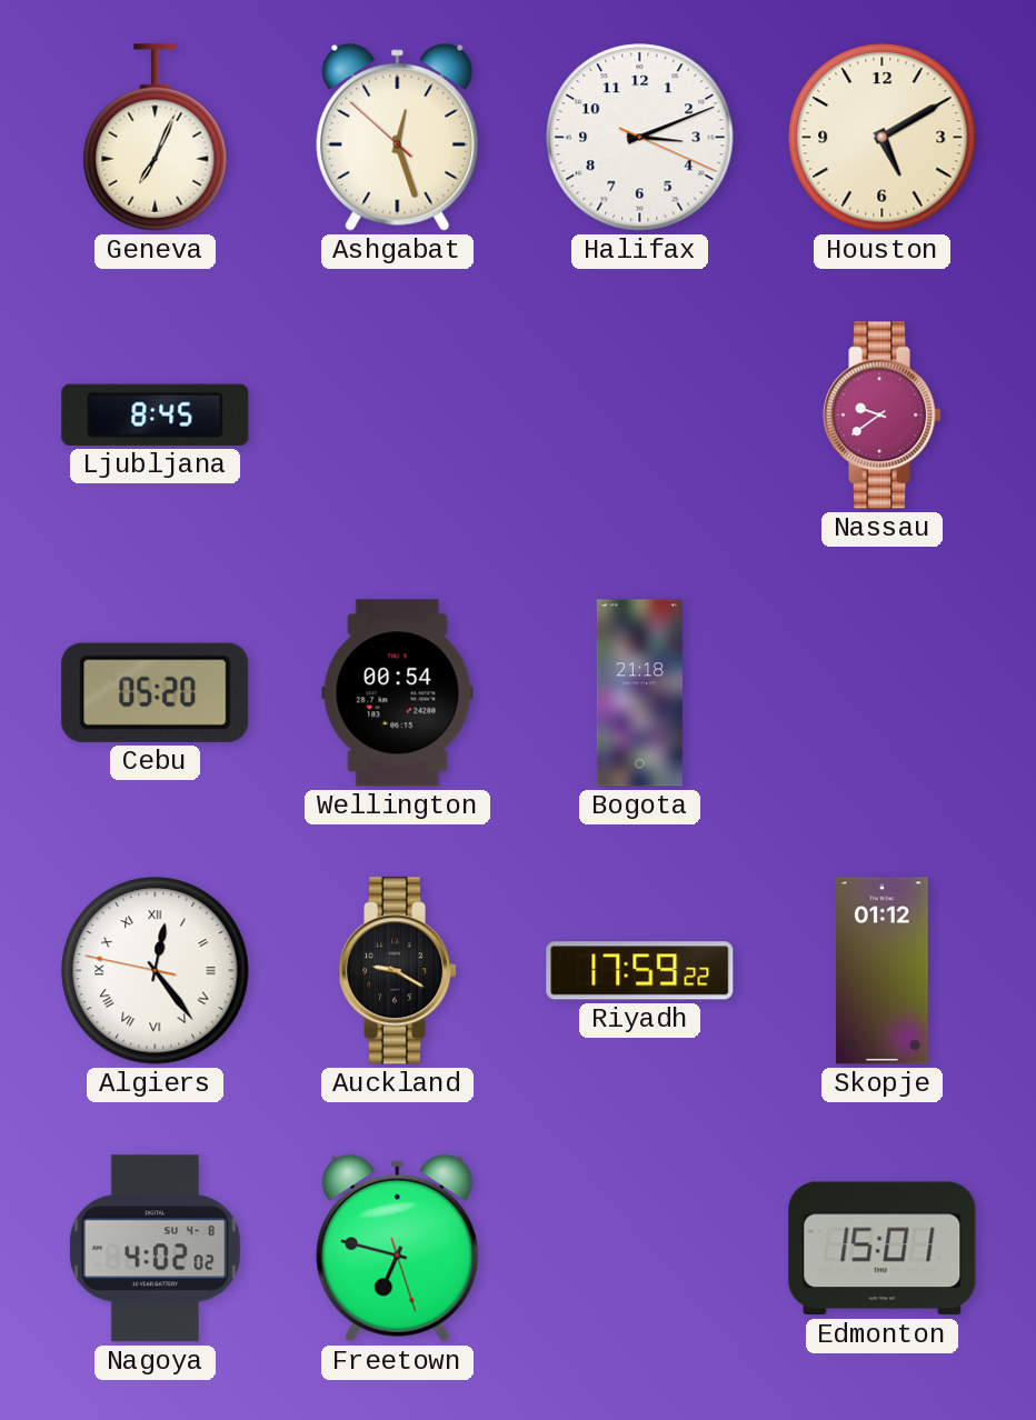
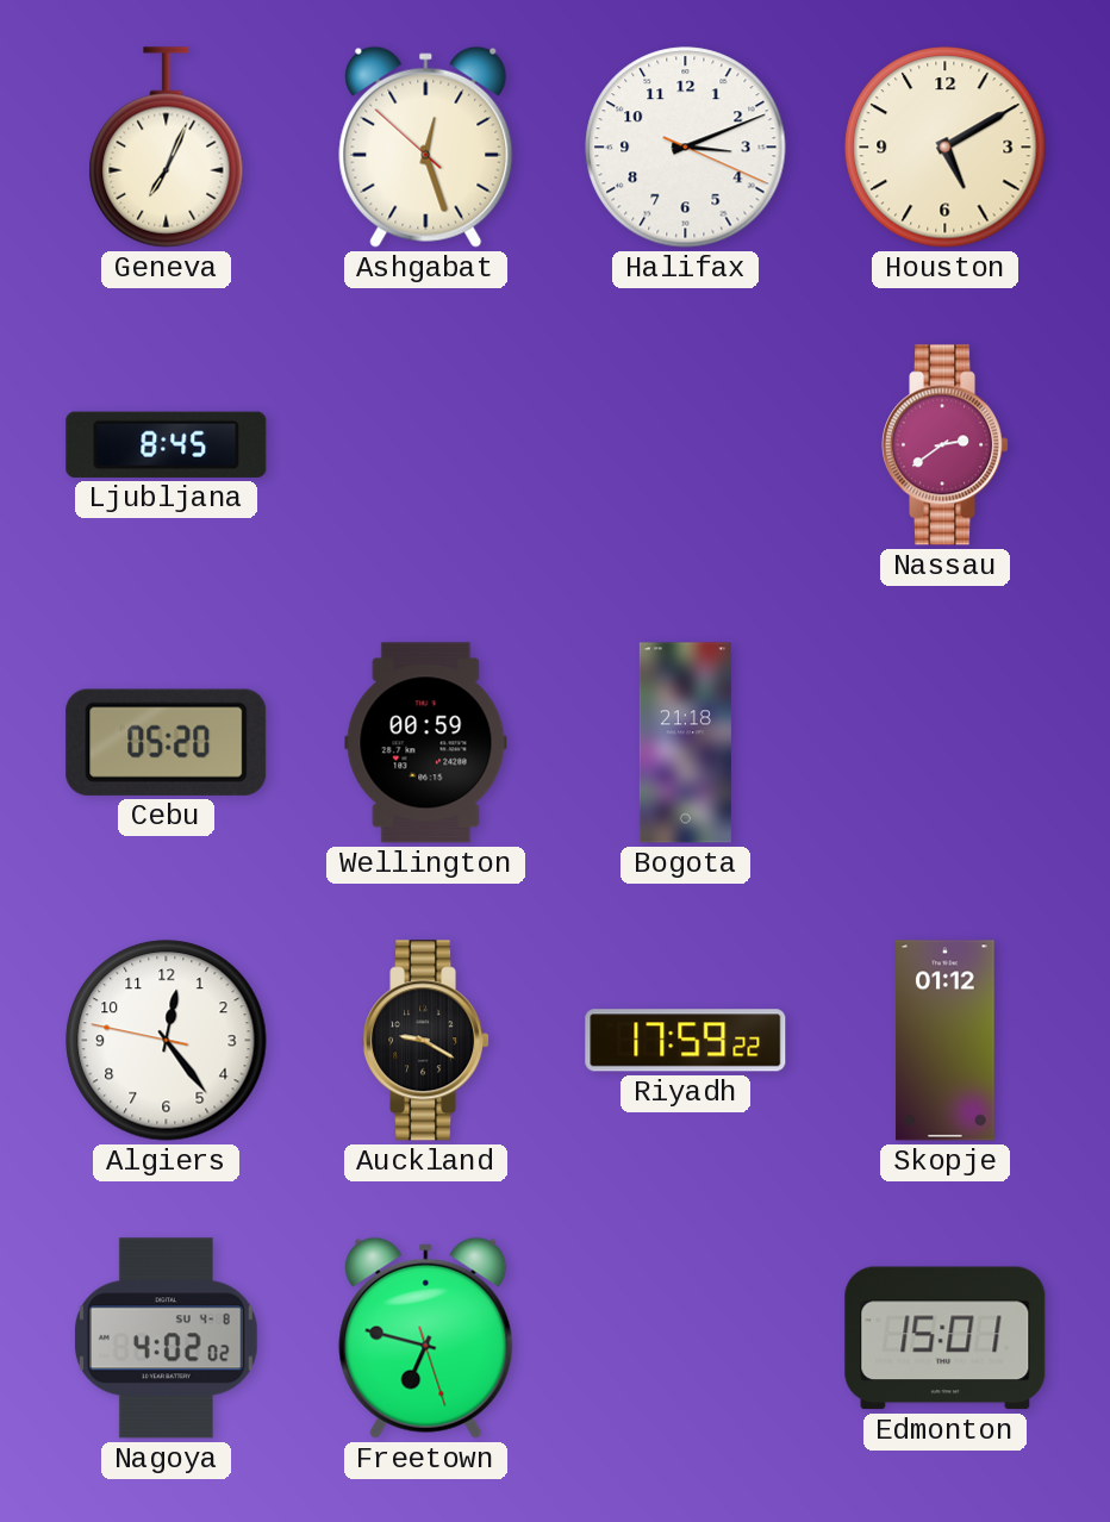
Nassau: 9:39 -> 2:39 (946, 445)
Wellington: 00:54 -> 00:59 (426, 743)
Algiers numerals: Roman -> Arabic (167, 1041)
